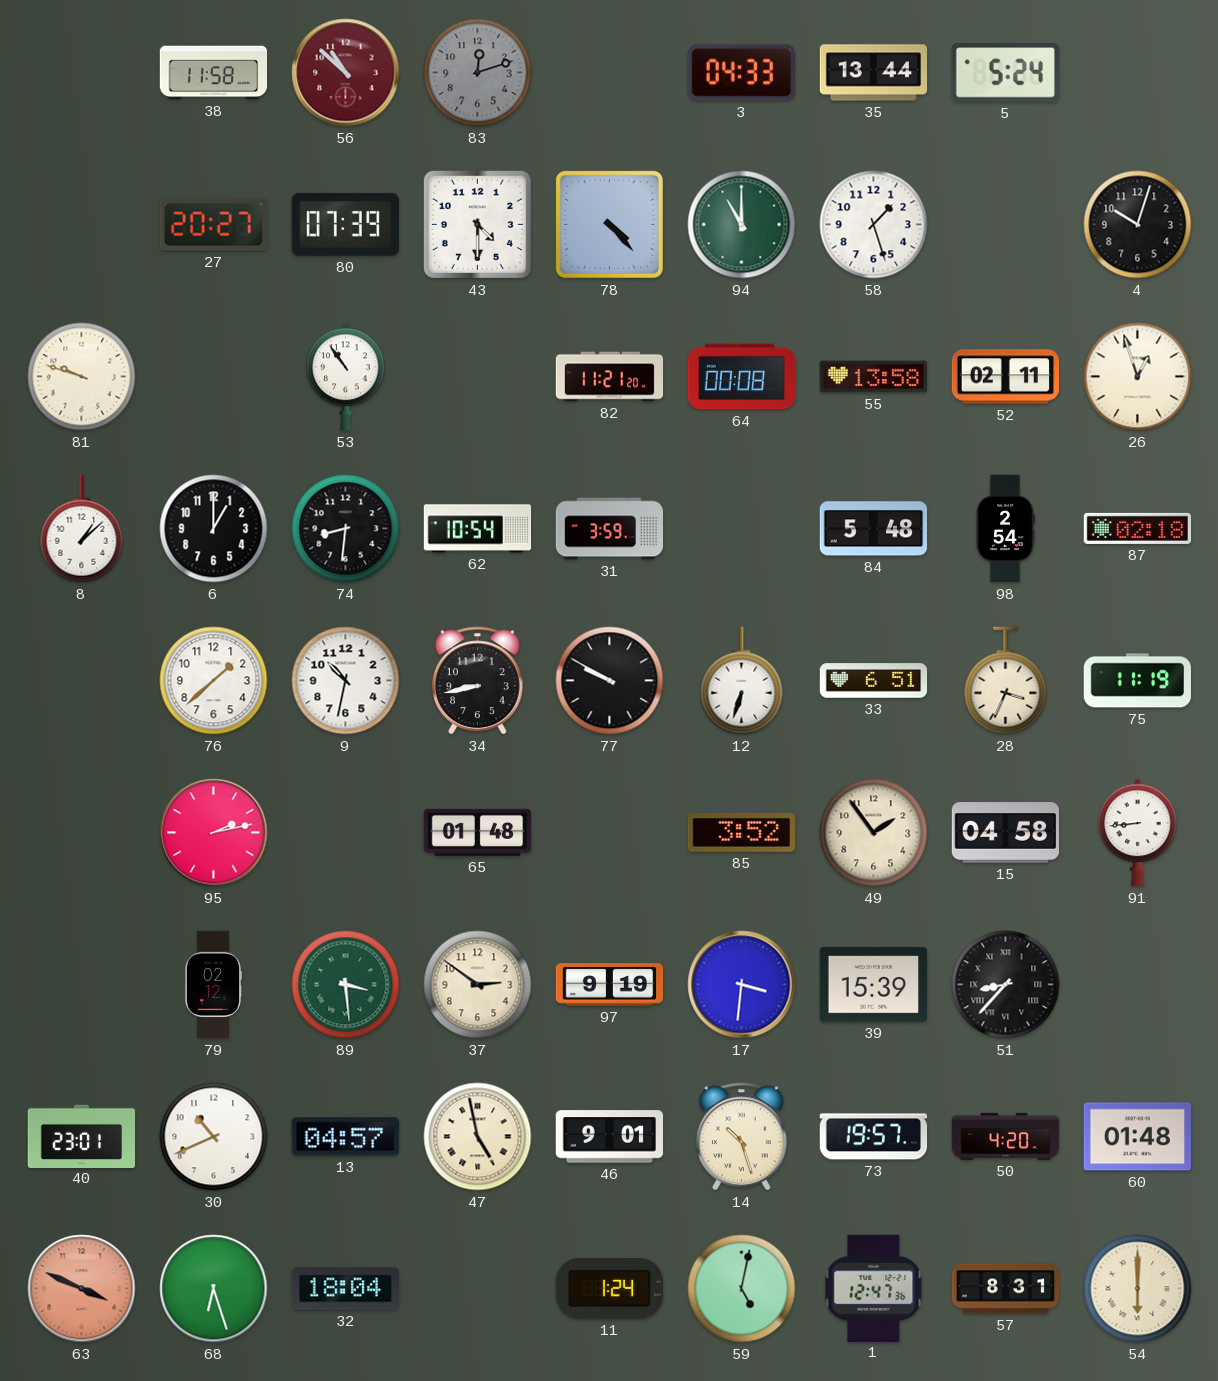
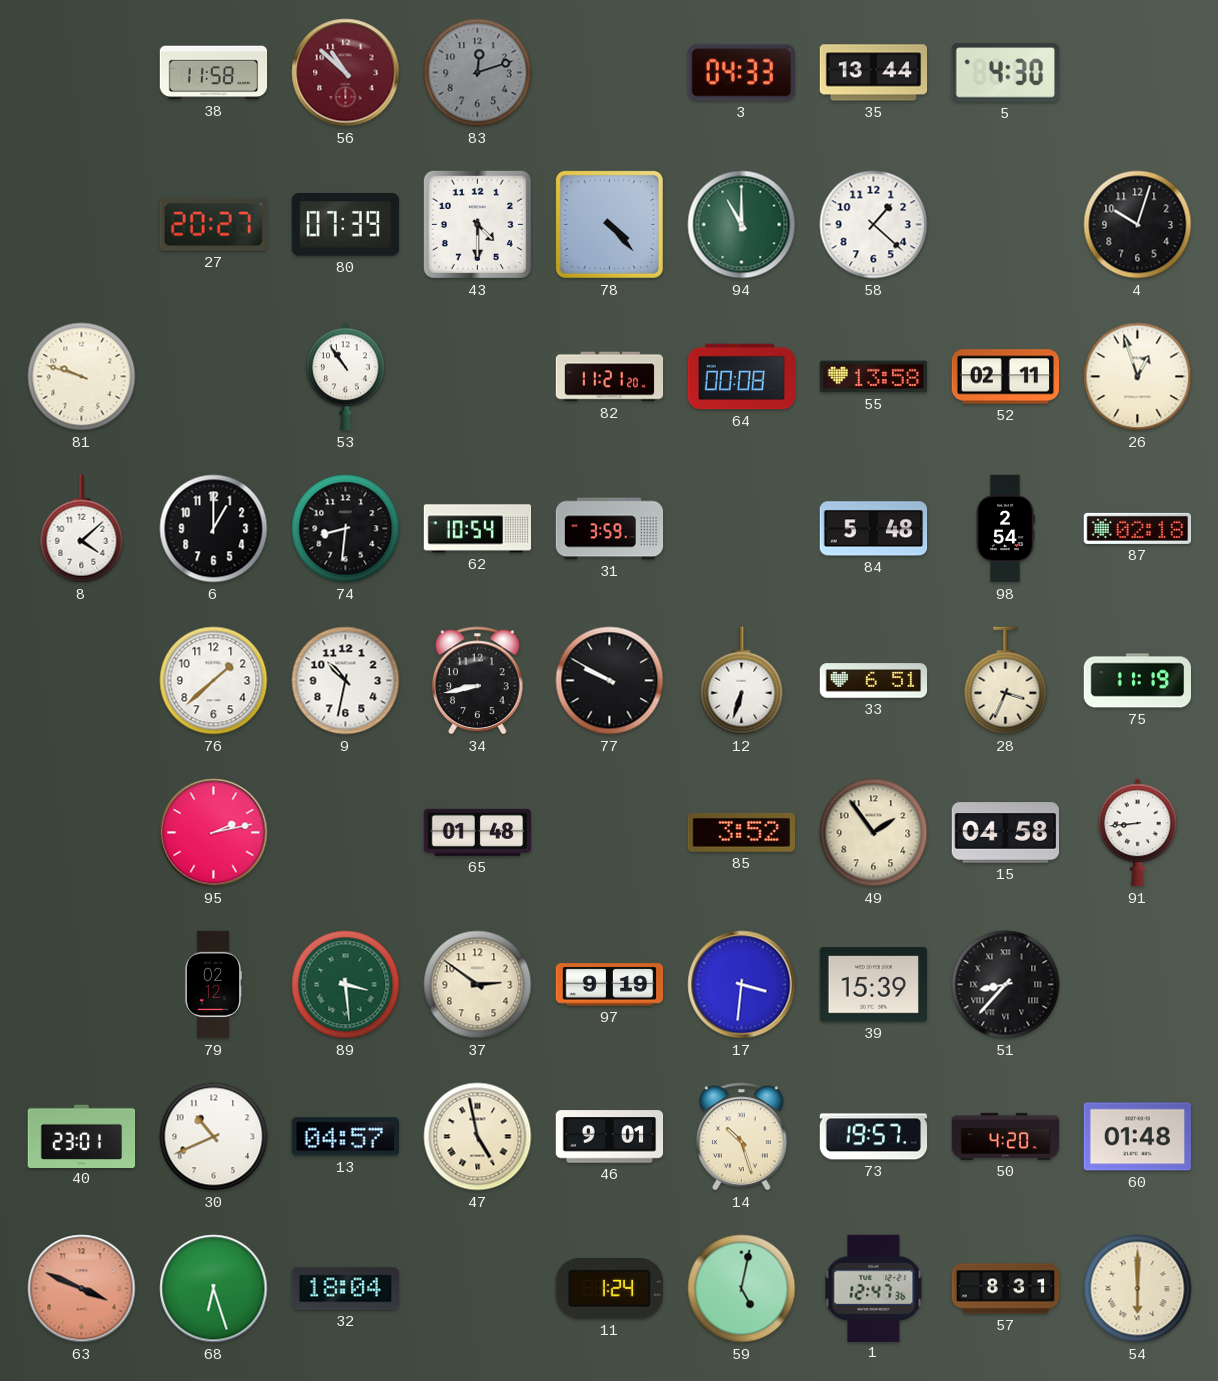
5: 5:24 -> 4:30 (1005, 73)
58: 1:27 -> 1:22 (874, 225)
8: 1:08 -> 4:08 (82, 529)
